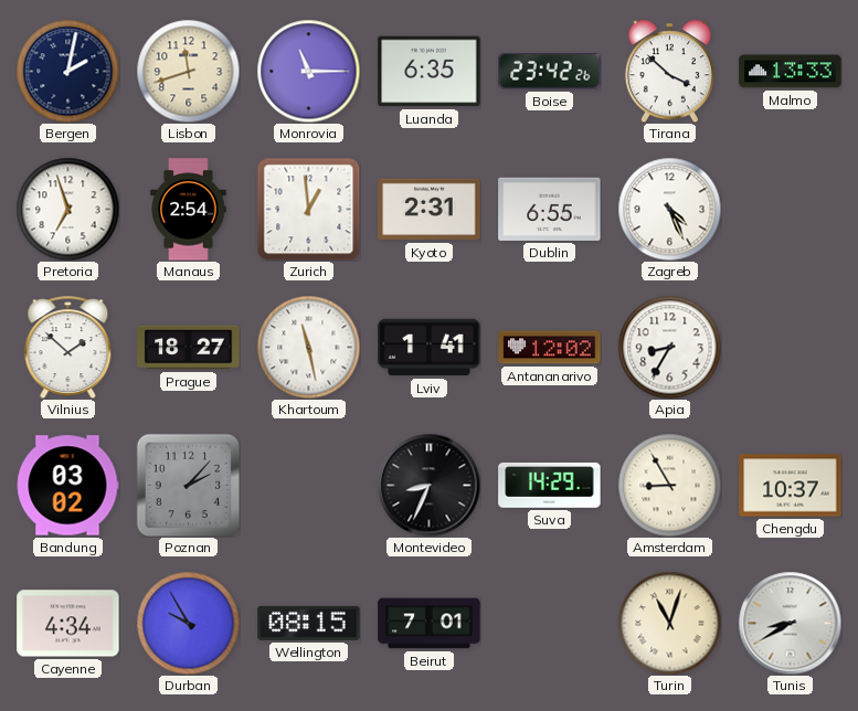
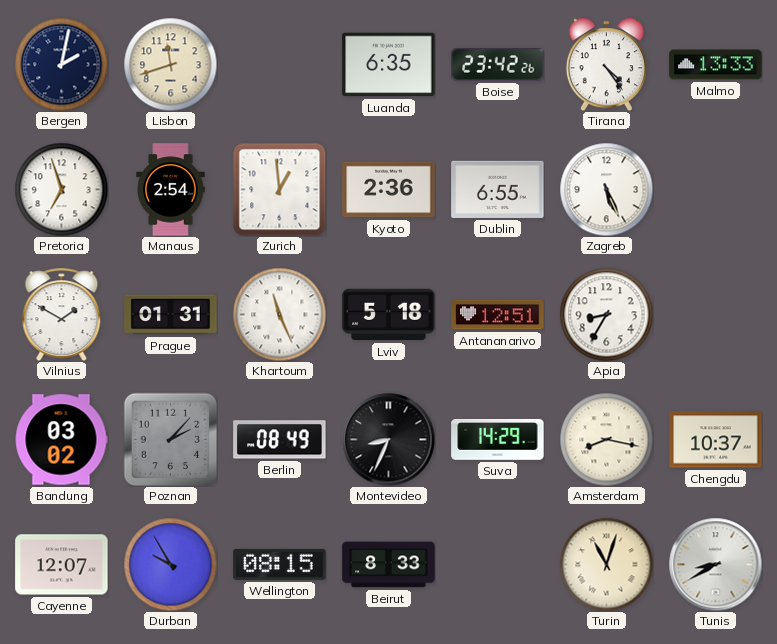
Monrovia: 11:15 -> none (308, 71)
Tirana: 3:52 -> 4:24 (606, 64)
Kyoto: 2:31 -> 2:36 (389, 190)
Zagreb: 4:26 -> 5:26 (606, 189)
Vilnius: 1:52 -> 1:50 (62, 314)
Prague: 18:27 -> 01:31 (171, 315)
Khartoum: 11:28 -> 11:26 (279, 314)
Lviv: 1:41 -> 5:18 (389, 315)
Antananarivo: 12:02 -> 12:51 (498, 315)
Berlin: none -> 08:49 (280, 440)
Amsterdam: 8:55 -> 8:17 (606, 439)
Cayenne: 4:34 -> 12:07 (62, 565)
Beirut: 7:01 -> 8:33 (389, 565)
